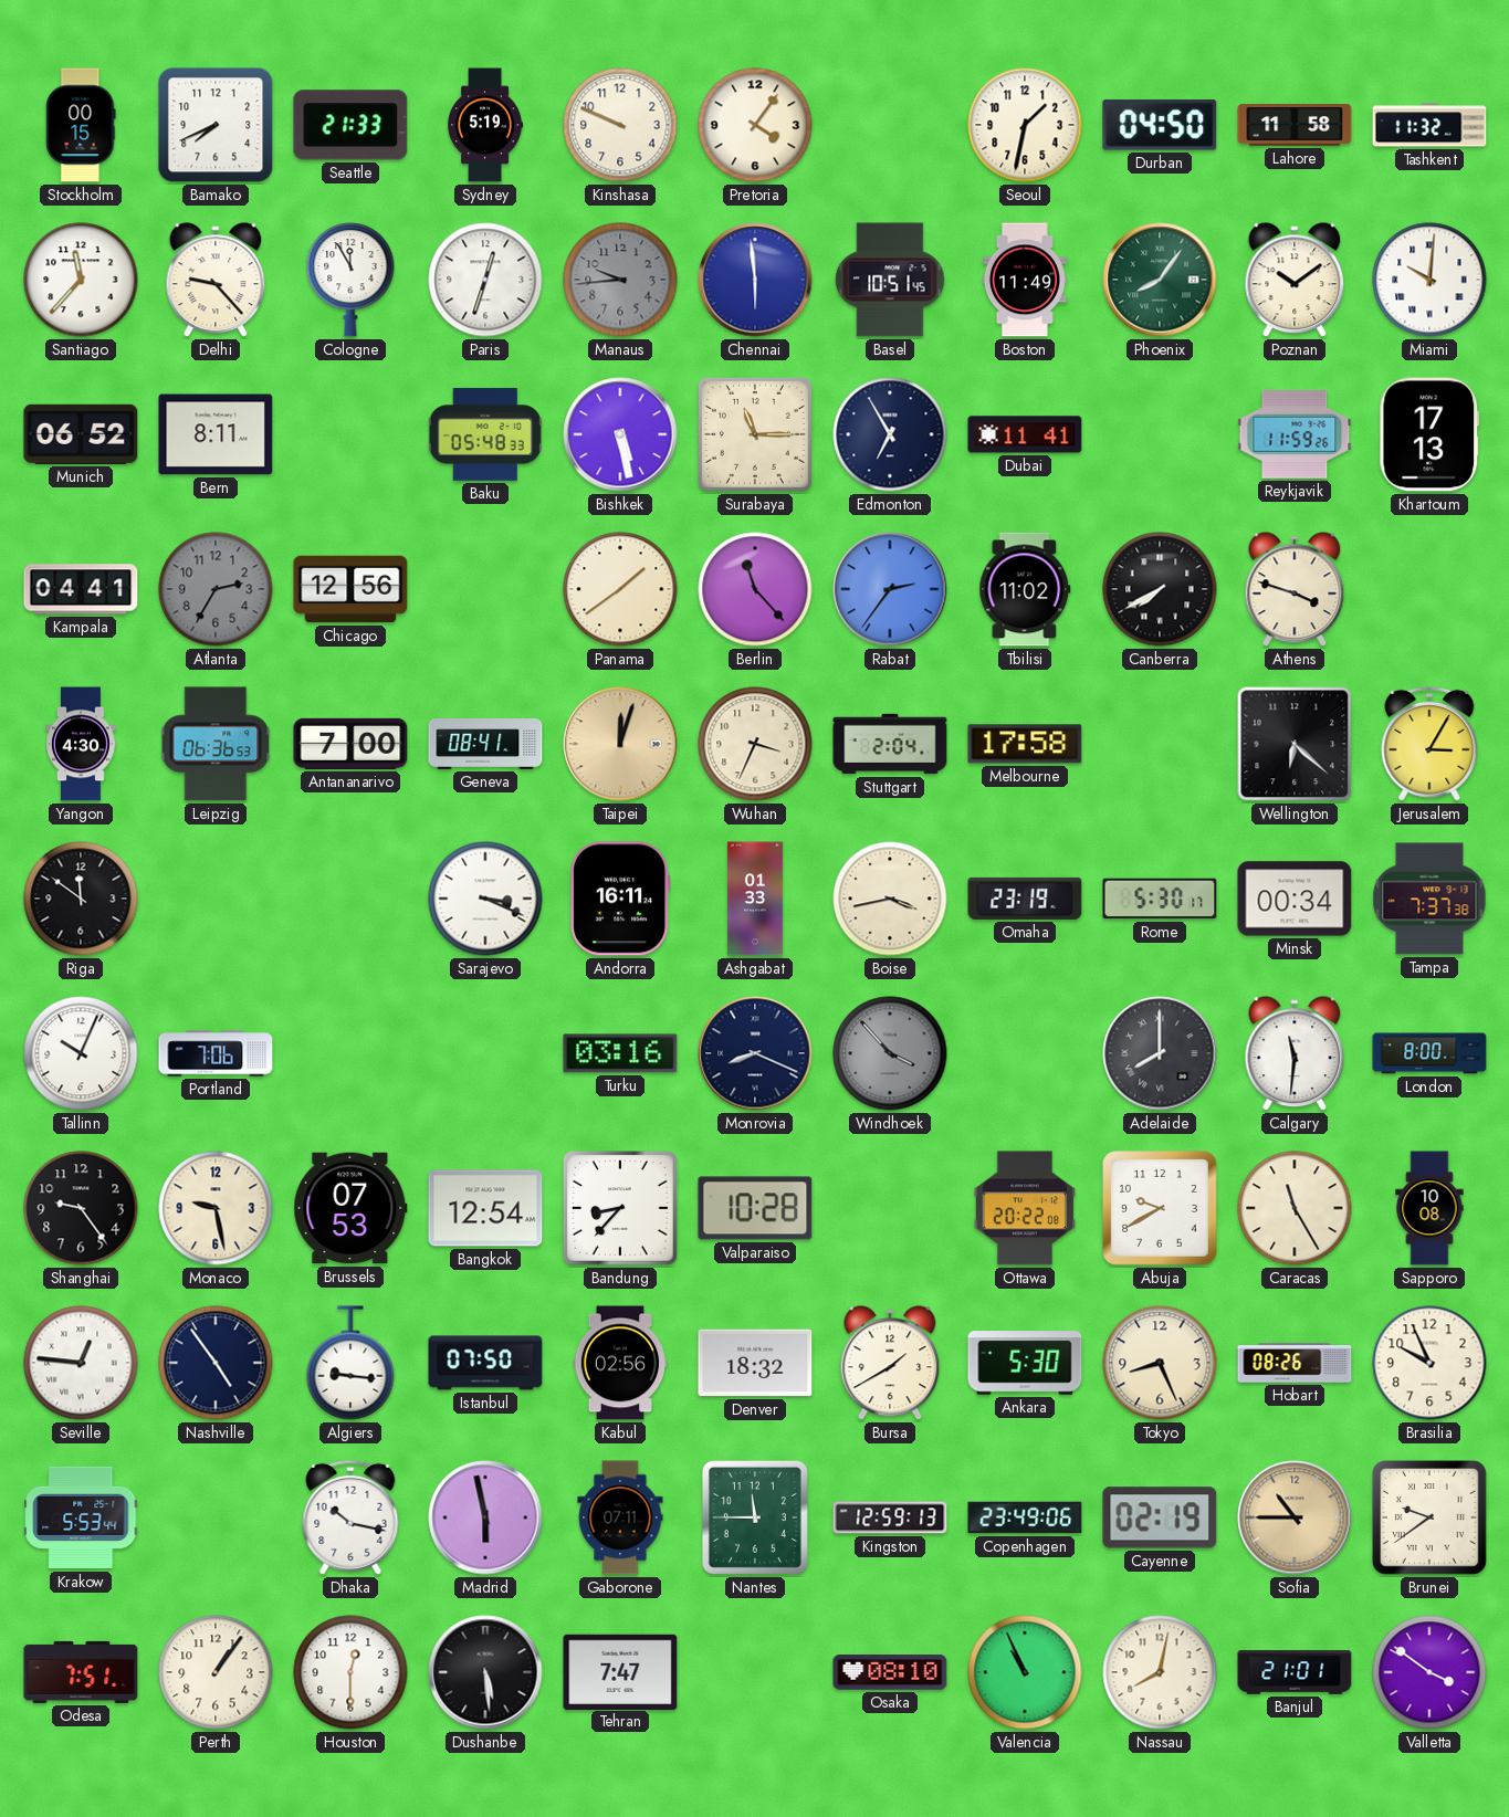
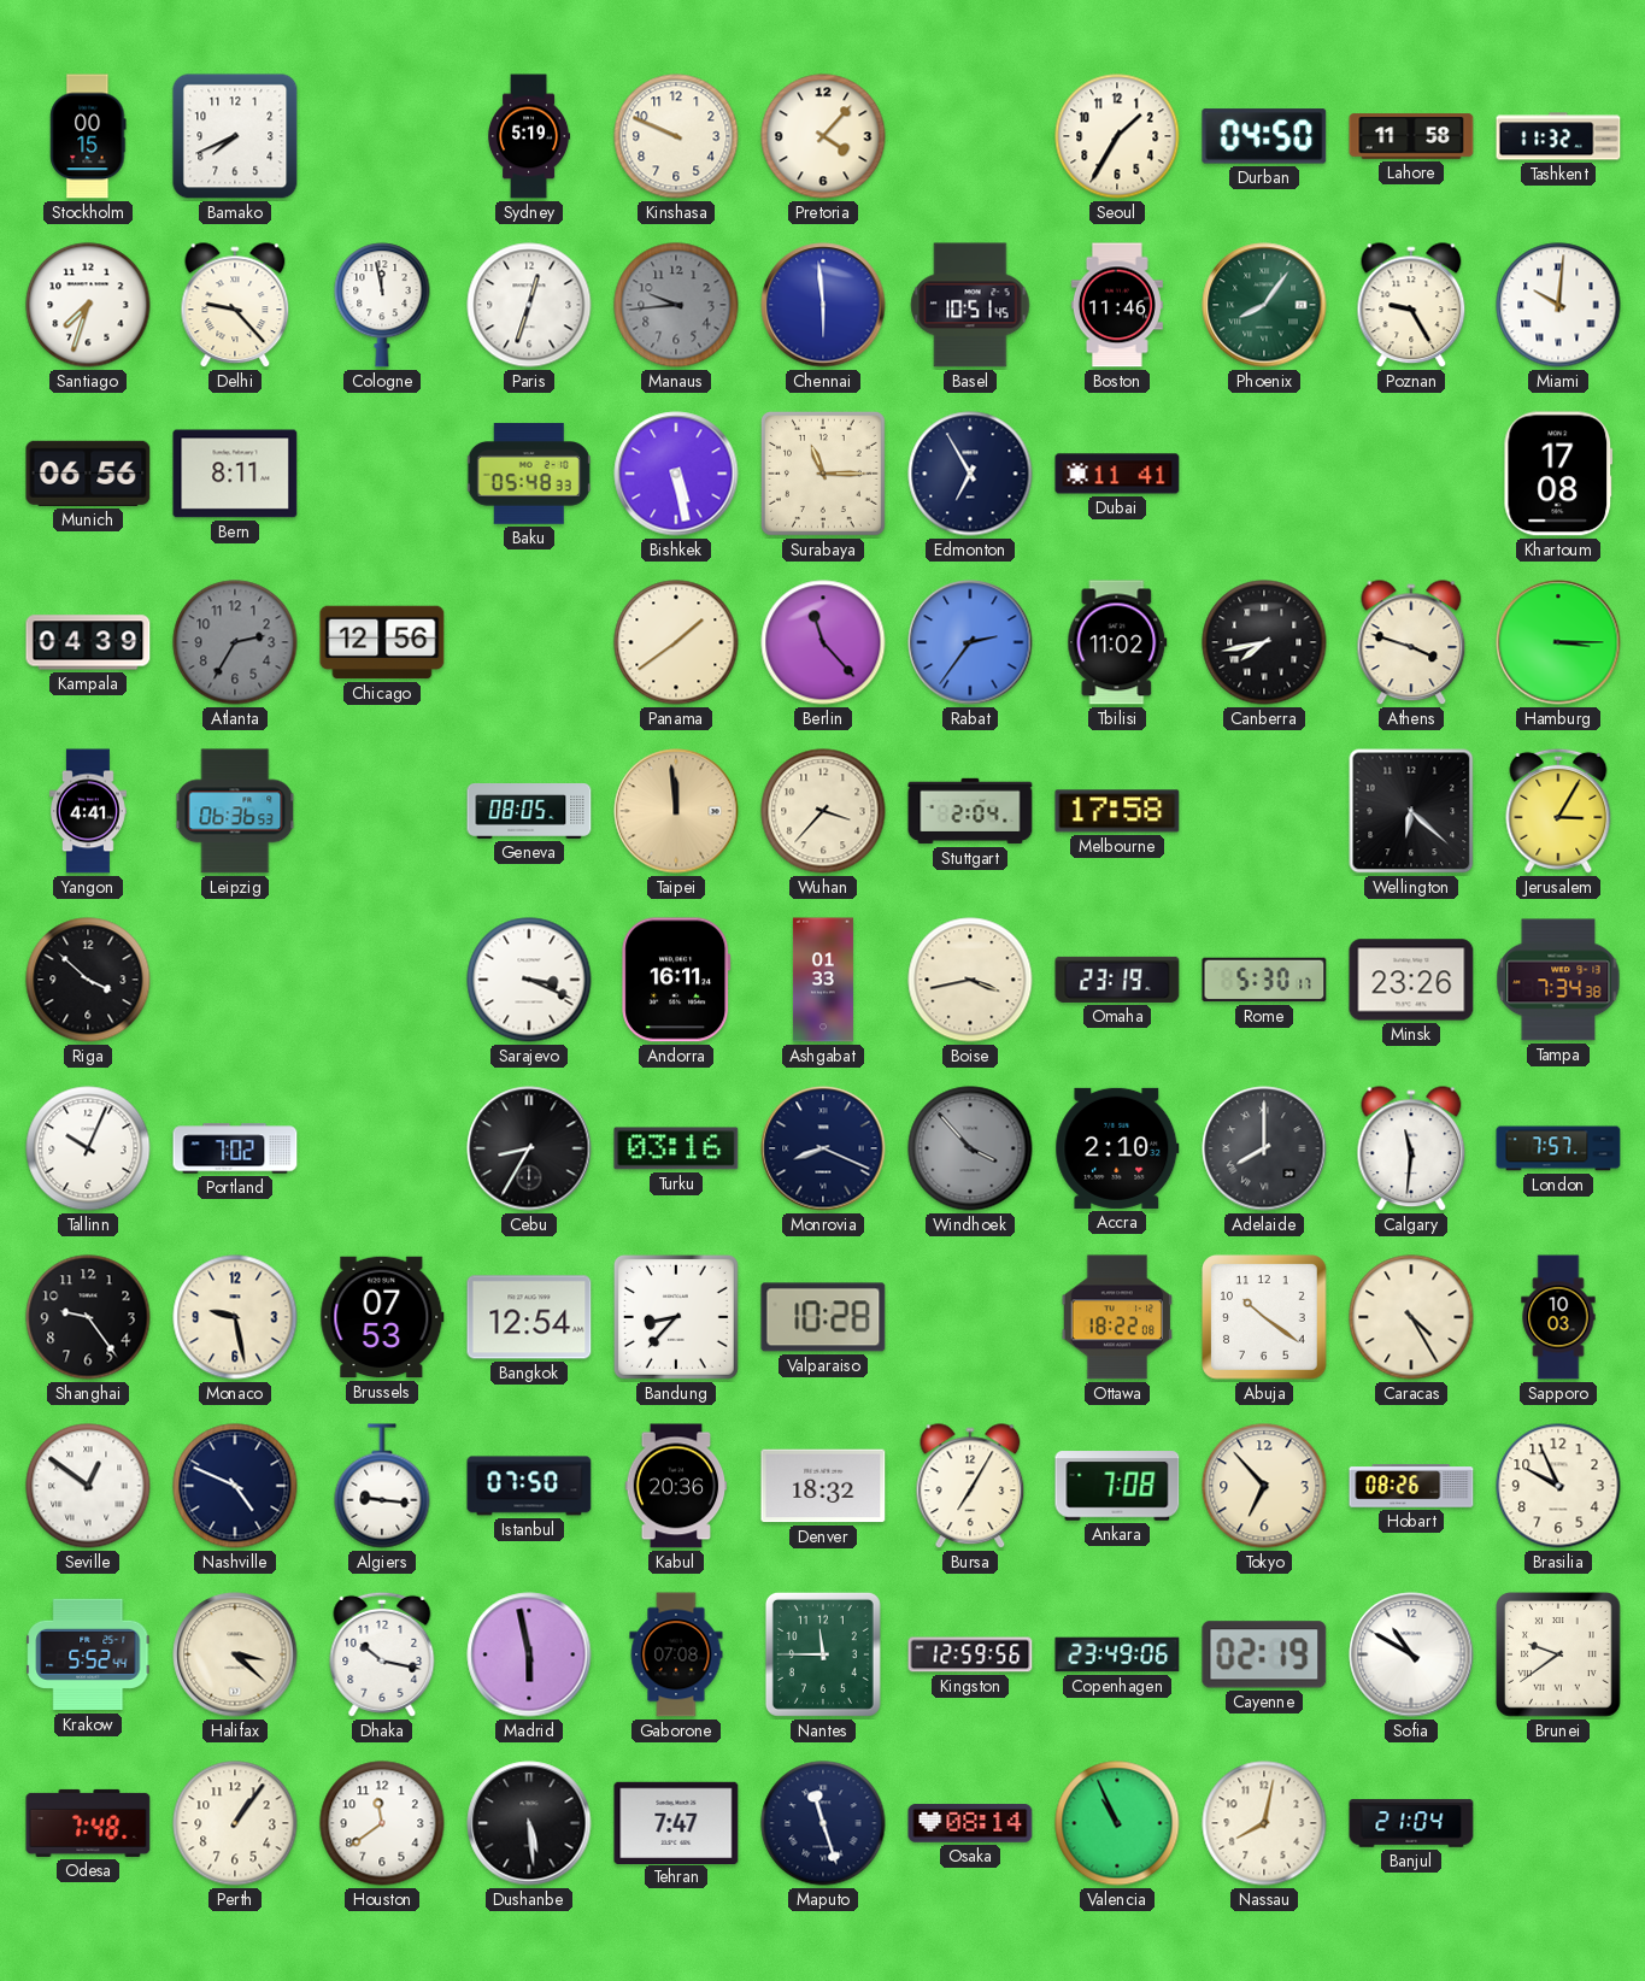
Seattle: 21:33 -> none (350, 125)
Pretoria: 4:06 -> 4:07 (823, 136)
Seoul: 1:32 -> 1:35 (1117, 136)
Santiago: 11:37 -> 7:33 (88, 305)
Cologne: 11:55 -> 11:58 (382, 305)
Boston: 11:49 -> 11:46 (1117, 305)
Poznan: 10:09 -> 9:25 (1411, 306)
Munich: 06:52 -> 06:56 (88, 474)
Reykjavik: 11:59 -> none (1295, 434)
Khartoum: 17:13 -> 17:08 (1558, 474)
Kampala: 04:41 -> 04:39 (88, 642)
Canberra: 7:40 -> 7:43 (1264, 642)
Hamburg: none -> 3:15 (1558, 642)
Yangon: 4:30 -> 4:41 (89, 811)
Antananarivo: 7:00 -> none (350, 744)
Geneva: 08:41 -> 08:05 (529, 812)
Taipei: 12:03 -> 11:59 (676, 811)
Wuhan: 3:34 -> 3:37 (823, 811)
Riga: 11:51 -> 3:52 (88, 980)
Minsk: 00:34 -> 23:26 (1411, 980)
Tampa: 7:37 -> 7:34 (1558, 980)
Portland: 7:06 -> 7:02 (235, 1148)
Cebu: none -> 8:35 (529, 1148)
Accra: none -> 2:10 (1117, 1148)
London: 8:00 -> 7:57 (1558, 1148)
Ottawa: 20:22 -> 18:22 (1117, 1317)
Abuja: 9:40 -> 10:21 (1264, 1317)
Caracas: 11:25 -> 4:25 (1411, 1317)
Sapporo: 10:08 -> 10:03 (1558, 1317)
Seville: 12:46 -> 12:51 (88, 1486)
Nashville: 4:54 -> 4:49 (235, 1486)
Kabul: 02:56 -> 20:36 (676, 1486)
Bursa: 1:40 -> 7:05 (970, 1487)
Ankara: 5:30 -> 7:08 (1117, 1486)
Tokyo: 8:26 -> 6:53 (1264, 1486)
Krakow: 5:53 -> 5:52 (88, 1654)
Halifax: none -> 3:22 (235, 1654)
Gaborone: 07:11 -> 07:08 (676, 1654)
Kingston: 12:59:13 -> 12:59:56 (970, 1654)
Sofia: 10:45 -> 10:50 (1411, 1654)
Sofia dial: champagne -> white (1411, 1654)
Odesa: 7:51 -> 7:48 (88, 1823)
Houston: 12:30 -> 11:39 (382, 1823)
Maputo: none -> 11:27 (823, 1823)
Osaka: 08:10 -> 08:14 (970, 1823)
Banjul: 21:01 -> 21:04 (1411, 1823)
Valletta: 3:51 -> none (1429, 1672)
